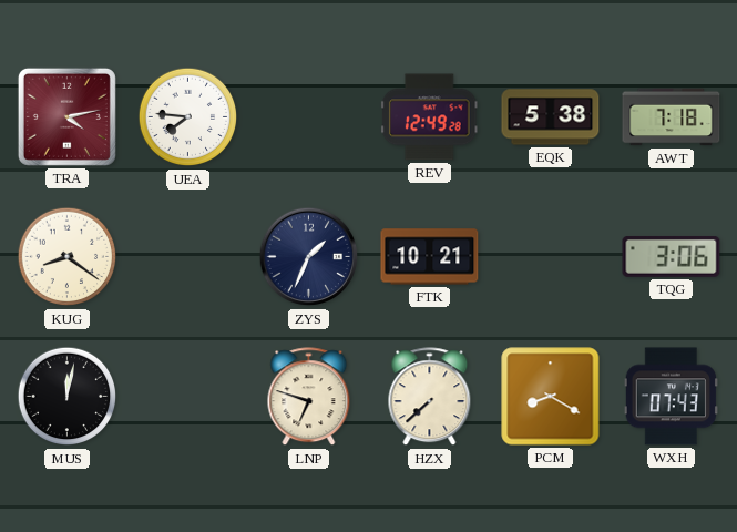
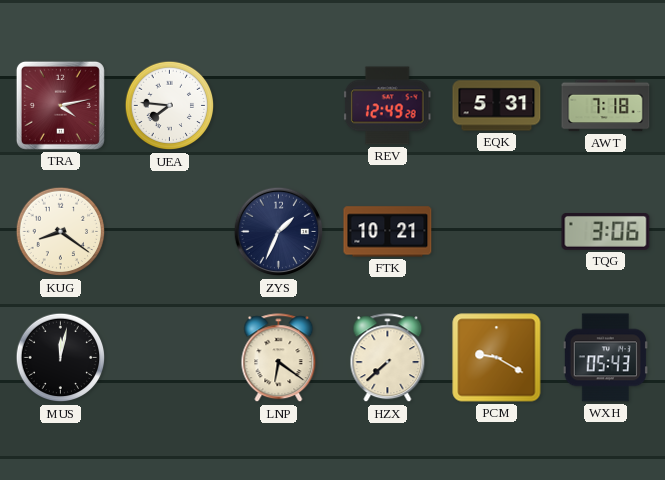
EQK: 5:38 -> 5:31 (497, 106)
LNP: 6:48 -> 6:21 (279, 358)
PCM: 8:20 -> 9:20 (497, 358)
WXH: 07:43 -> 05:43 (605, 358)
